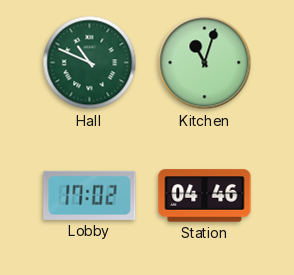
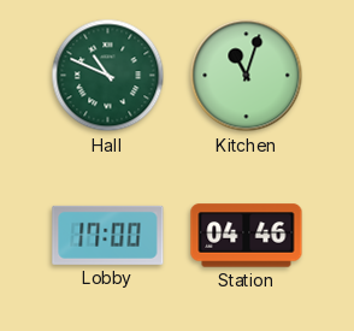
Lobby: 17:02 -> 17:00 (108, 235)
